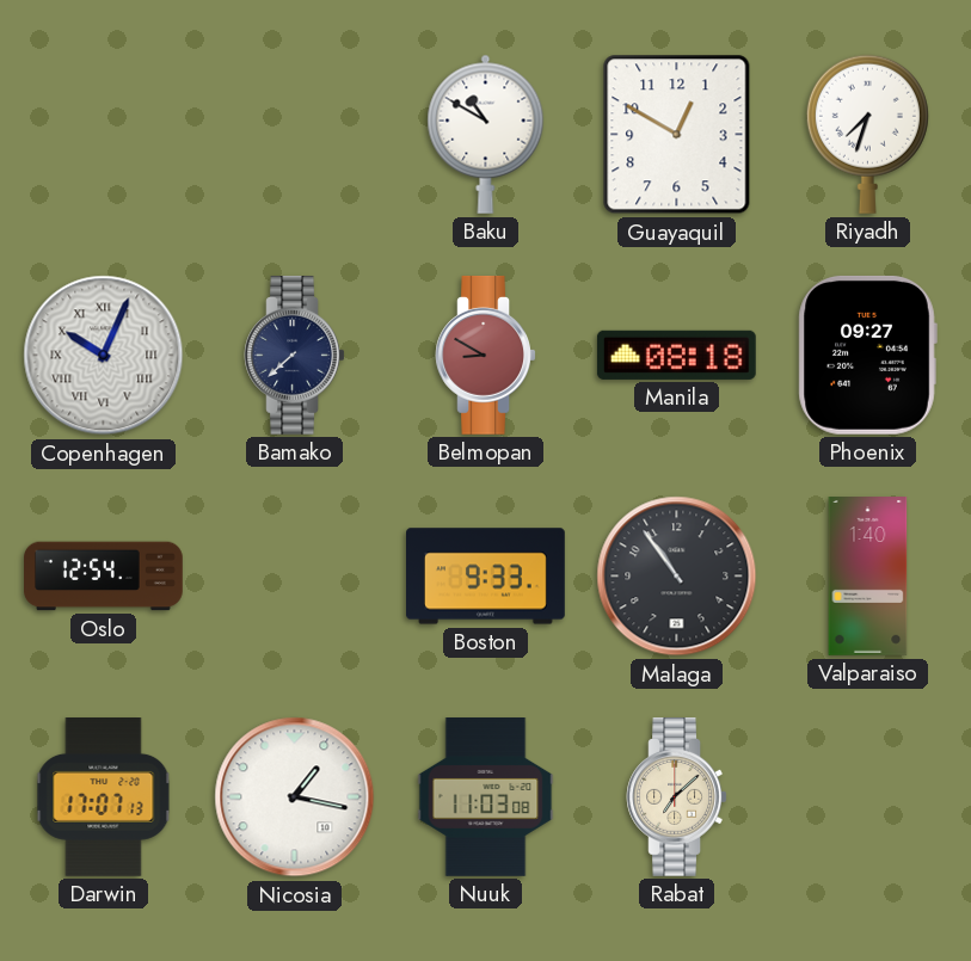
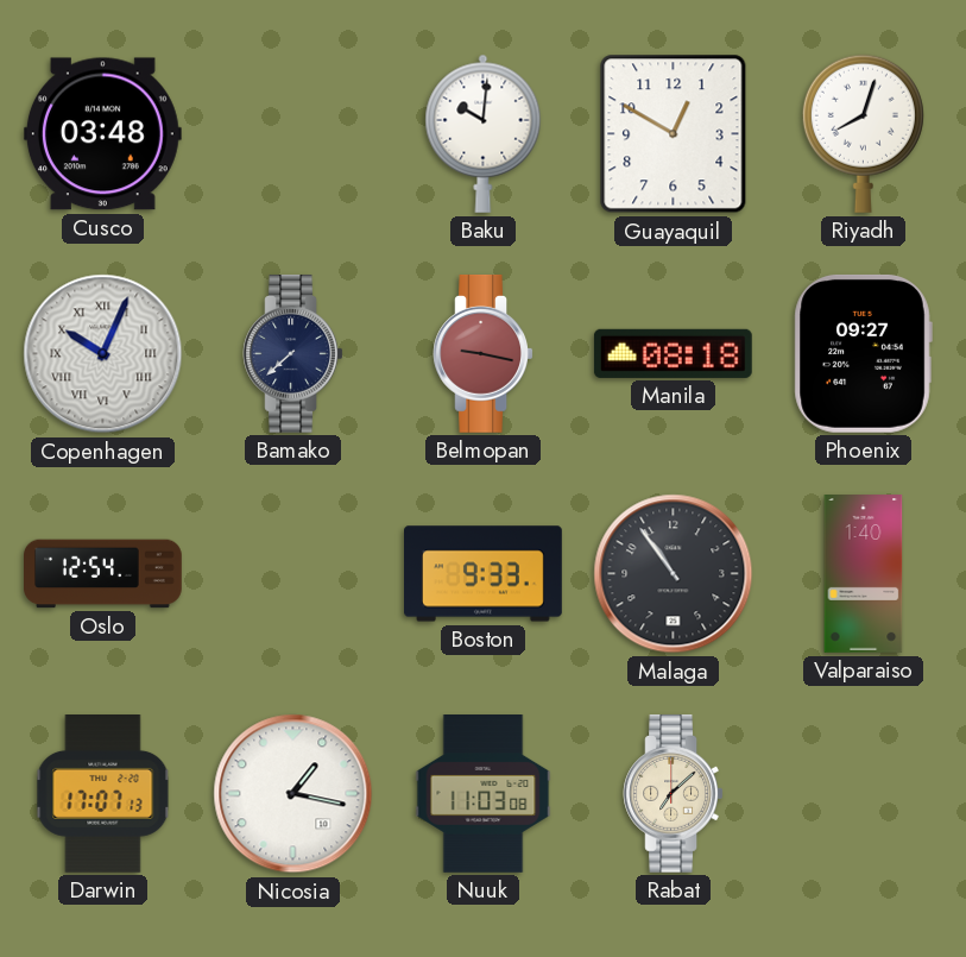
Cusco: none -> 03:48 (102, 134)
Baku: 10:50 -> 10:01 (484, 133)
Riyadh: 7:33 -> 8:03 (863, 133)
Belmopan: 8:50 -> 9:17 (484, 354)
